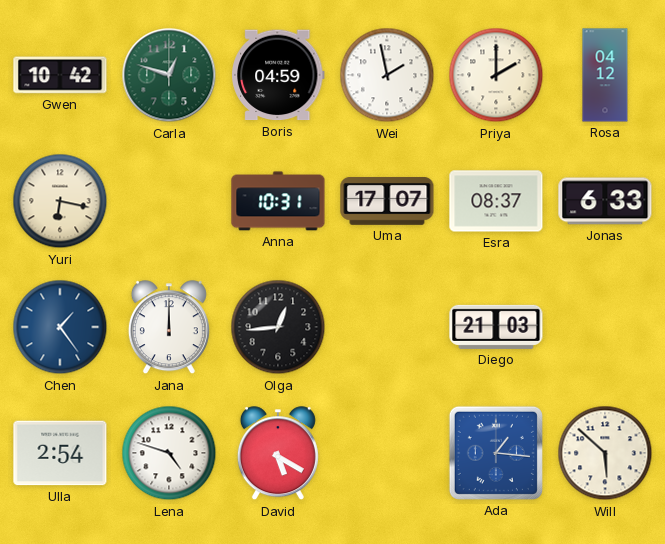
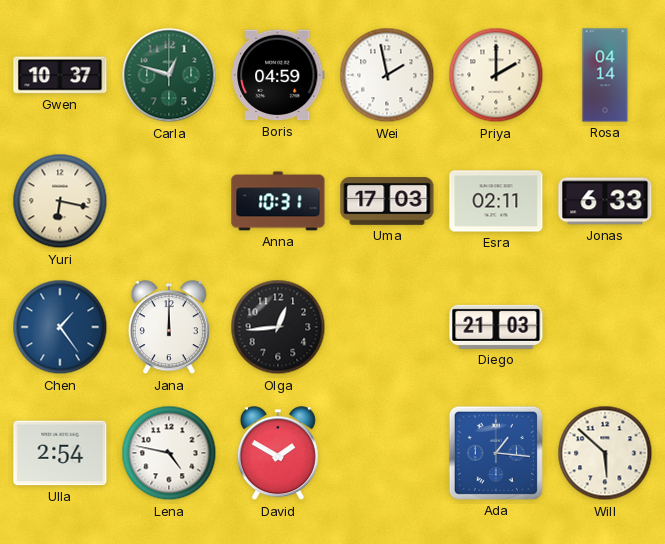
Gwen: 10:42 -> 10:37 (60, 75)
Rosa: 04:12 -> 04:14 (605, 75)
Uma: 17:07 -> 17:03 (387, 202)
Esra: 08:37 -> 02:11 (496, 201)
Lena: 4:48 -> 4:47 (169, 453)
David: 5:20 -> 1:50 (278, 454)
